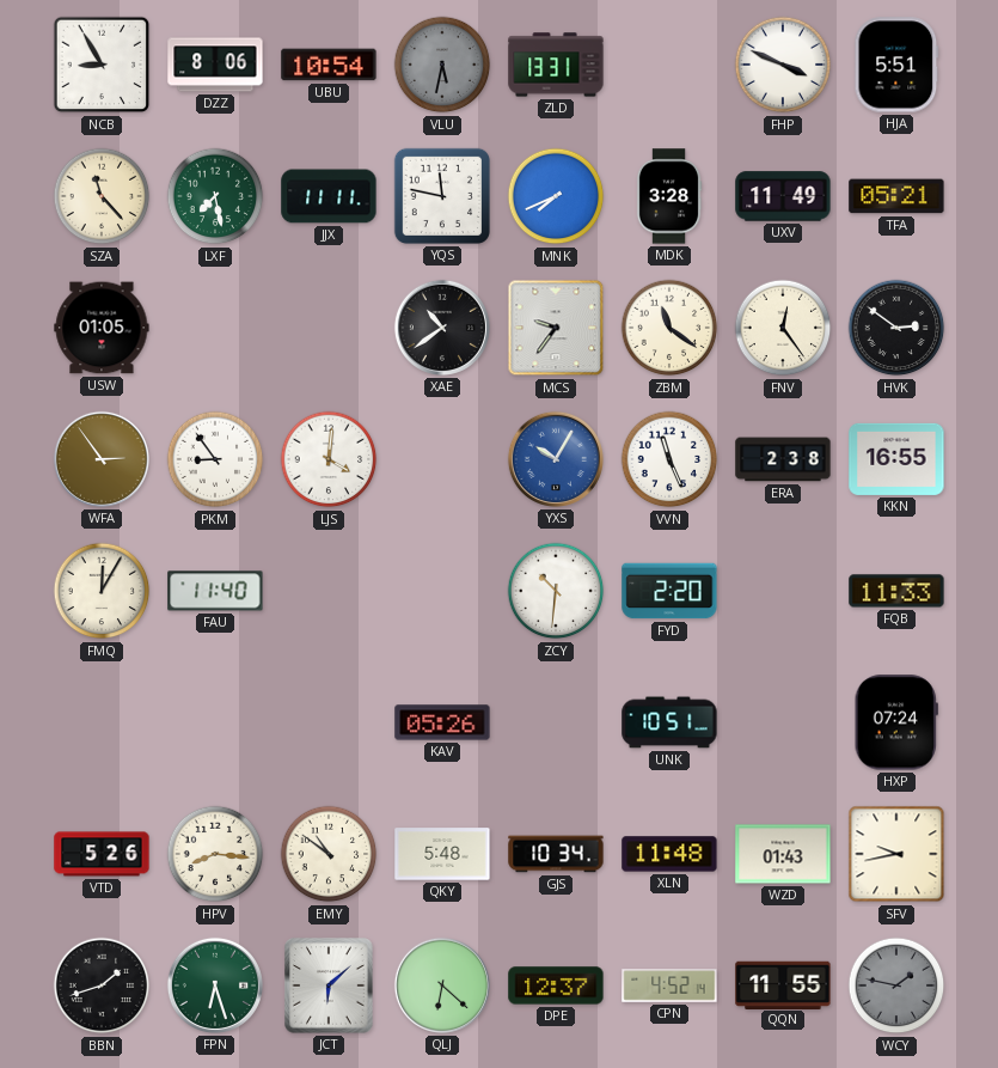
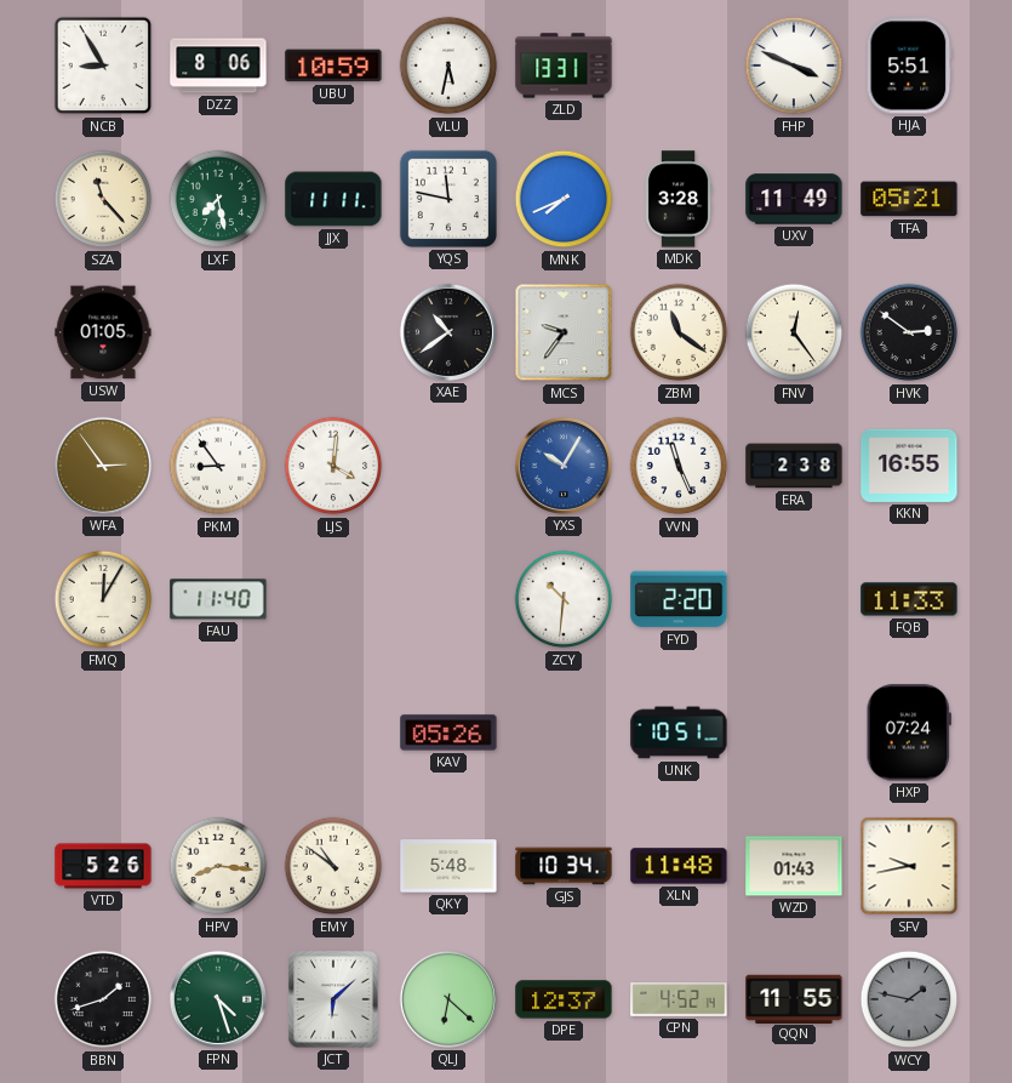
UBU: 10:54 -> 10:59 (333, 65)
VLU dial: grey -> white (448, 65)
FPN: 6:27 -> 4:27 (218, 999)
